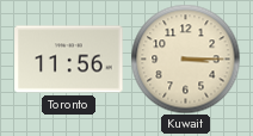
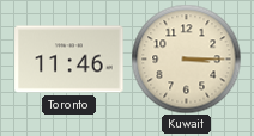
Toronto: 11:56 -> 11:46 (69, 60)
